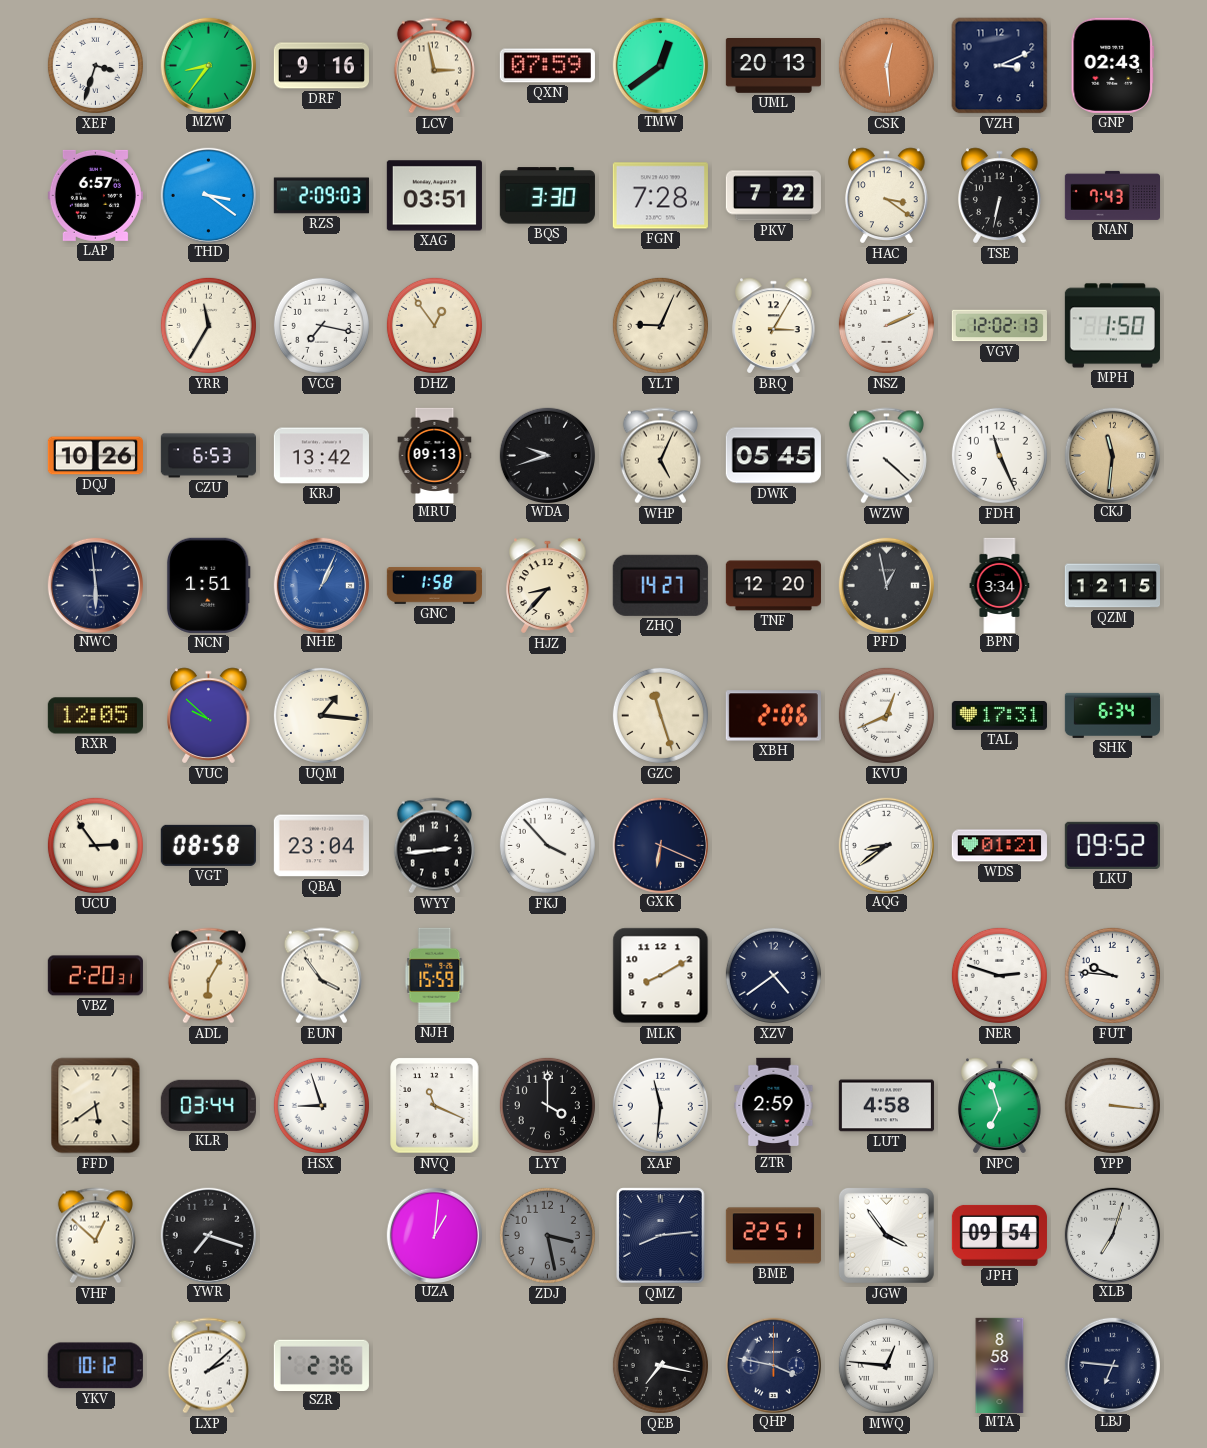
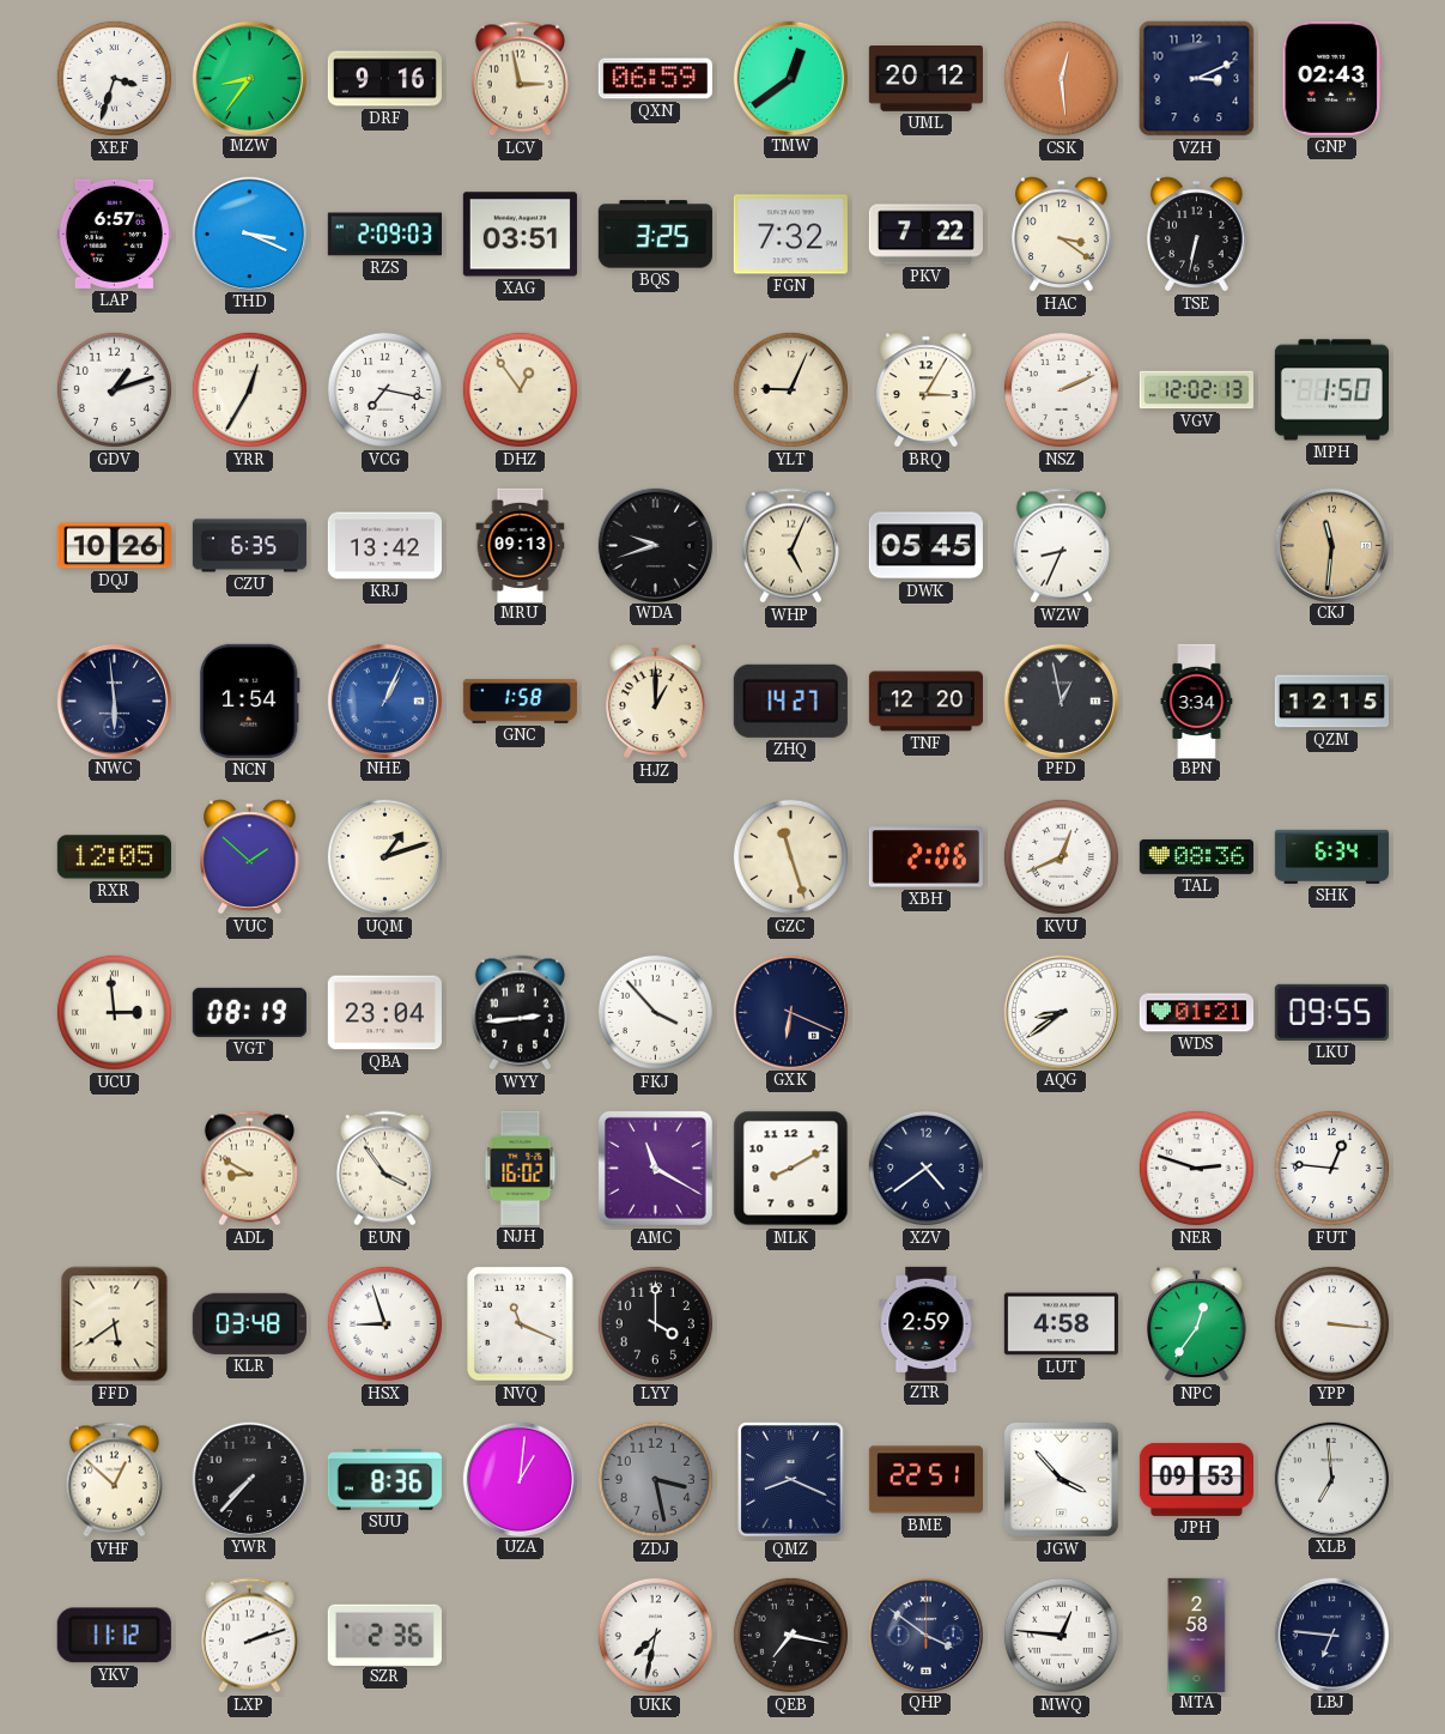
QXN: 07:59 -> 06:59 (655, 79)
UML: 20:13 -> 20:12 (925, 79)
THD: 3:21 -> 3:19 (249, 234)
BQS: 3:30 -> 3:25 (655, 235)
FGN: 7:28 -> 7:32 (790, 235)
NAN: 7:43 -> none (1112, 195)
GDV: none -> 1:12 (114, 389)
YRR: 11:35 -> 12:35 (249, 389)
CZU: 6:53 -> 6:35 (249, 546)
WZW: 4:22 -> 8:34 (1061, 546)
FDH: 11:26 -> none (999, 455)
NCN: 1:51 -> 1:54 (249, 701)
HJZ: 8:37 -> 1:00 (656, 702)
VUC: 9:52 -> 1:52 (250, 857)
UQM: 1:16 -> 1:12 (384, 856)
TAL: 17:31 -> 08:36 (1196, 857)
UCU: 2:54 -> 2:59 (114, 1012)
VGT: 08:58 -> 08:19 (249, 1012)
LKU: 09:52 -> 09:55 (1331, 1012)
VBZ: 2:20 -> none (95, 976)
ADL: 6:05 -> 8:50 (249, 1169)
NJH: 15:59 -> 16:02 (521, 1168)
AMC: none -> 11:20 (655, 1168)
FUT: 9:46 -> 12:46 (1331, 1168)
KLR: 03:44 -> 03:48 (249, 1323)
XAF: 11:31 -> none (660, 1105)
NPC: 6:57 -> 12:36 (1197, 1324)
YWR: 7:18 -> 7:37 (249, 1479)
SUU: none -> 8:36 (384, 1479)
QMZ: 8:14 -> 8:19 (791, 1480)
JGW: 3:54 -> 3:53 (1061, 1479)
JPH: 09:54 -> 09:53 (1196, 1479)
XLB: 7:03 -> 6:59 (1331, 1479)
YKV: 10:12 -> 11:12 (114, 1636)
LXP: 2:08 -> 2:12 (249, 1636)
UKK: none -> 7:32 (655, 1635)
QHP: 3:47 -> 3:51 (925, 1635)
MTA: 8:58 -> 2:58 (1197, 1635)
